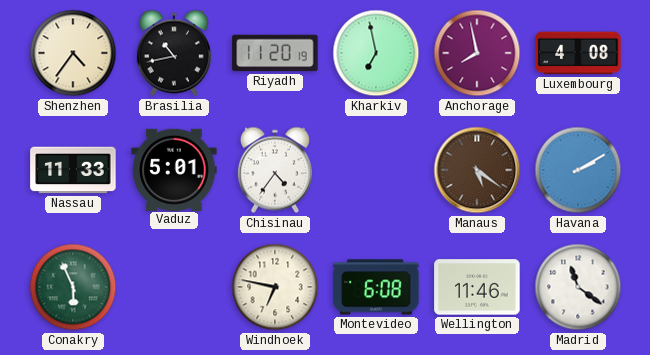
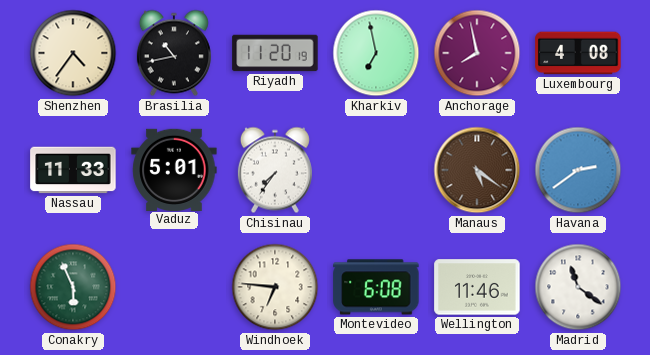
Chisinau: 4:36 -> 7:36 (275, 170)
Havana: 2:10 -> 2:39 (578, 170)
Windhoek: 6:47 -> 6:46 (275, 287)
